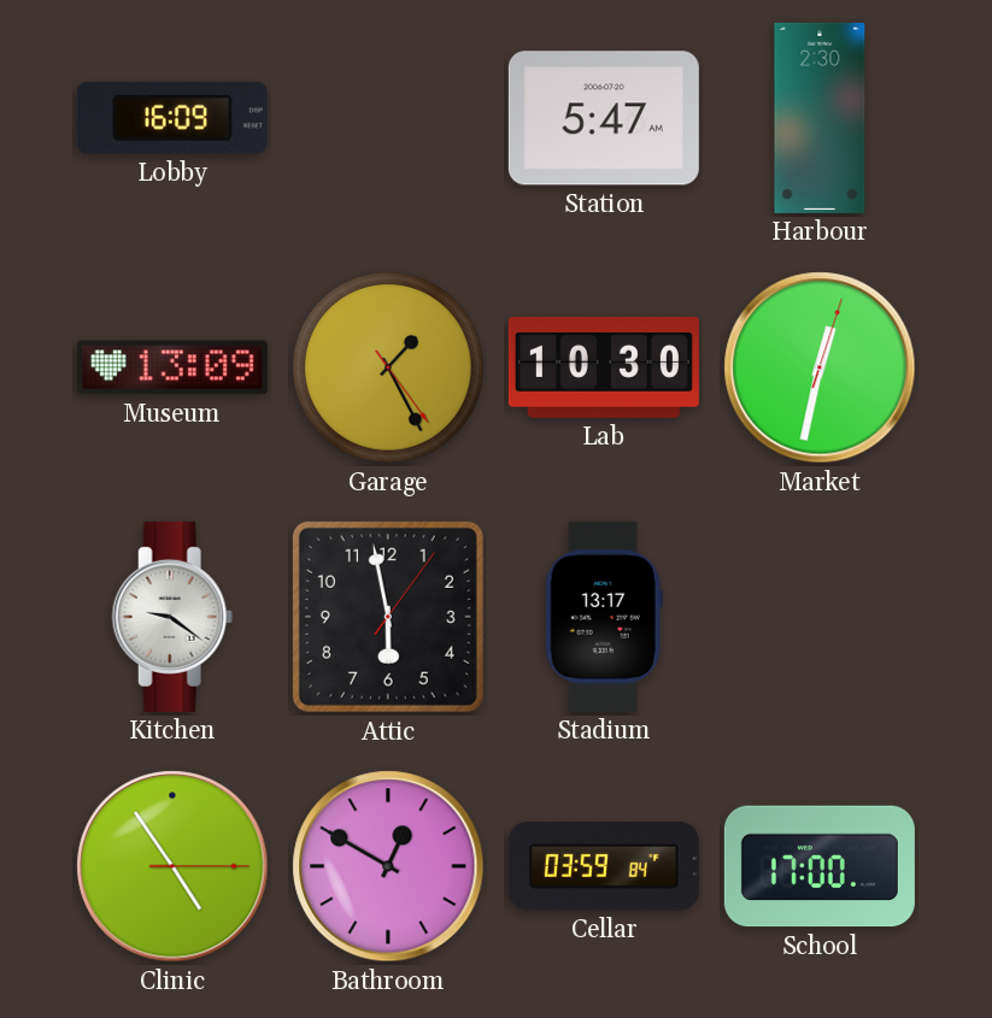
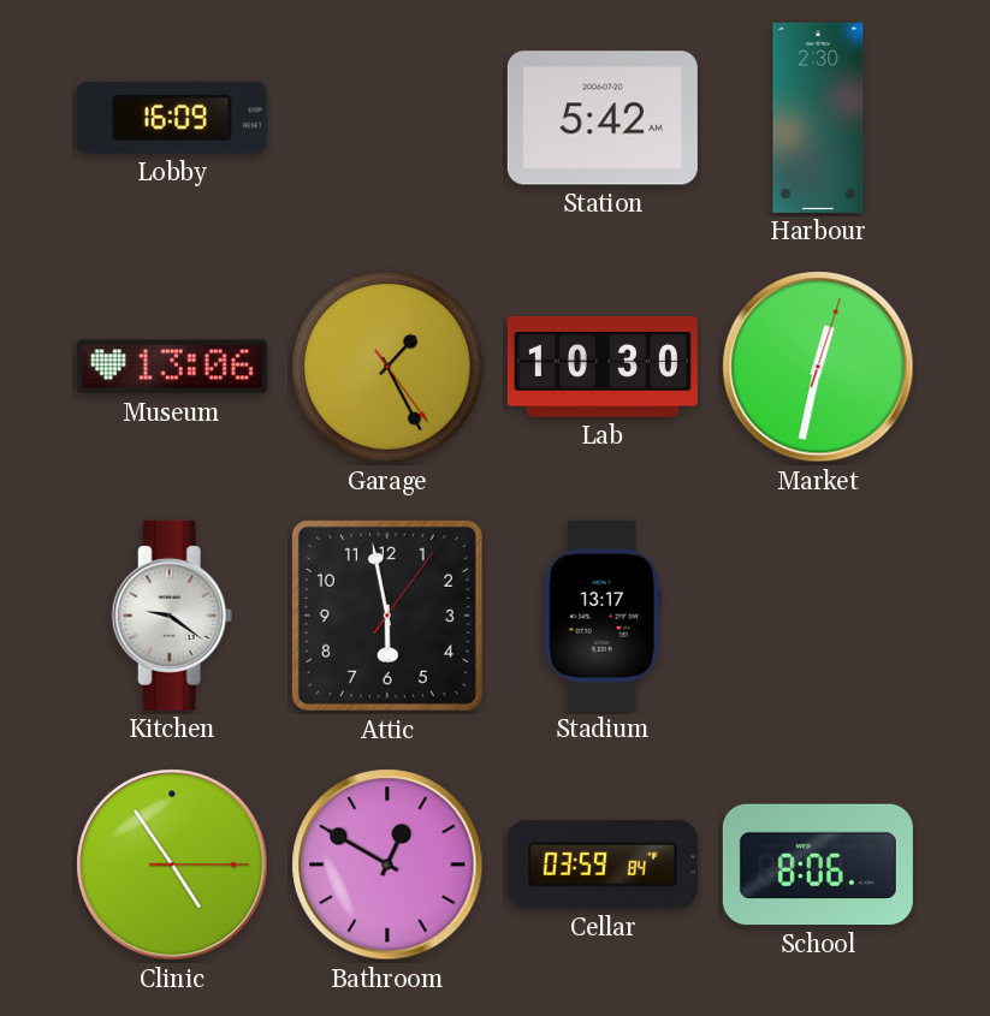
Station: 5:47 -> 5:42 (603, 118)
Museum: 13:09 -> 13:06 (172, 367)
School: 17:00 -> 8:06 (818, 865)
